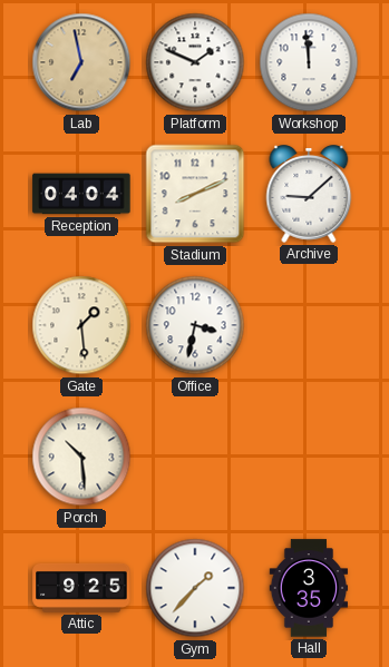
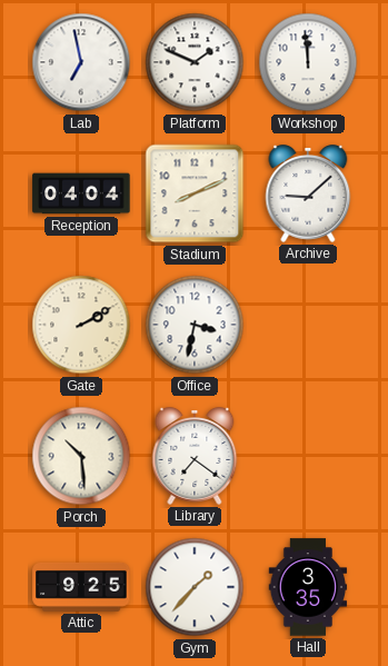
Lab dial: champagne -> white (81, 62)
Gate: 1:29 -> 2:10 (81, 325)
Library: none -> 7:21 (195, 456)
